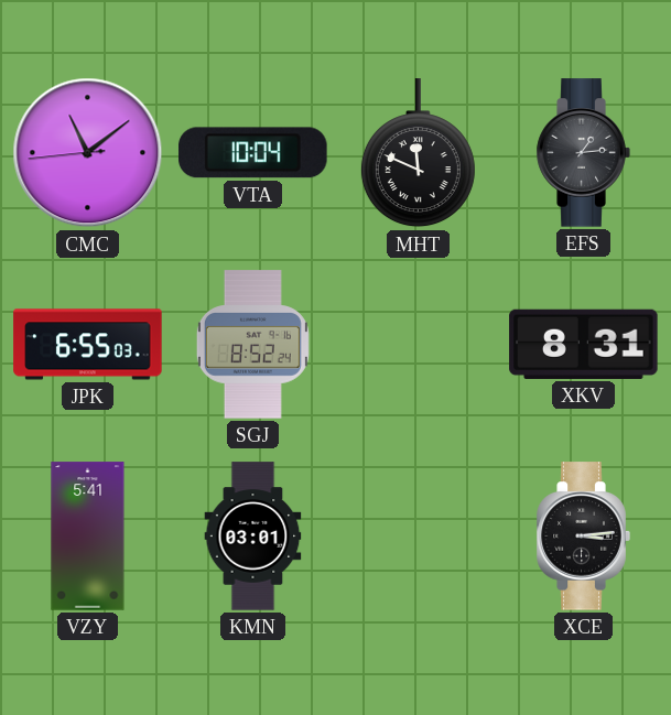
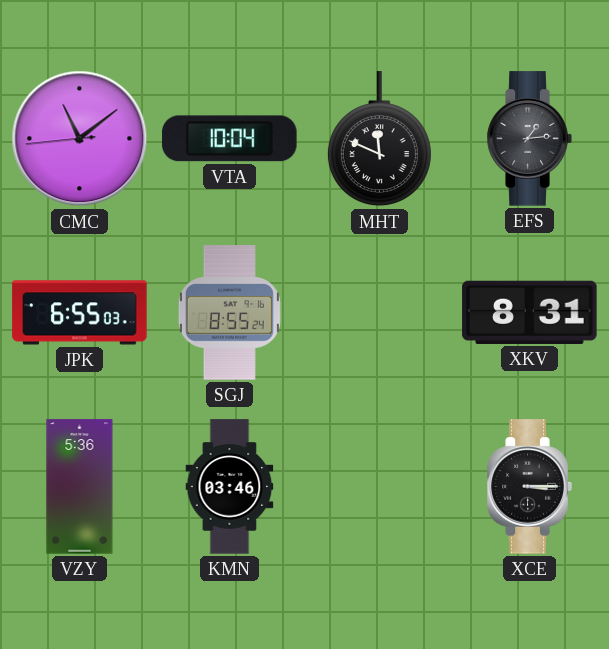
SGJ: 8:52 -> 8:55 (229, 313)
VZY: 5:41 -> 5:36 (80, 487)
KMN: 03:01 -> 03:46 (230, 487)
XCE: 3:14 -> 3:15 (529, 487)
